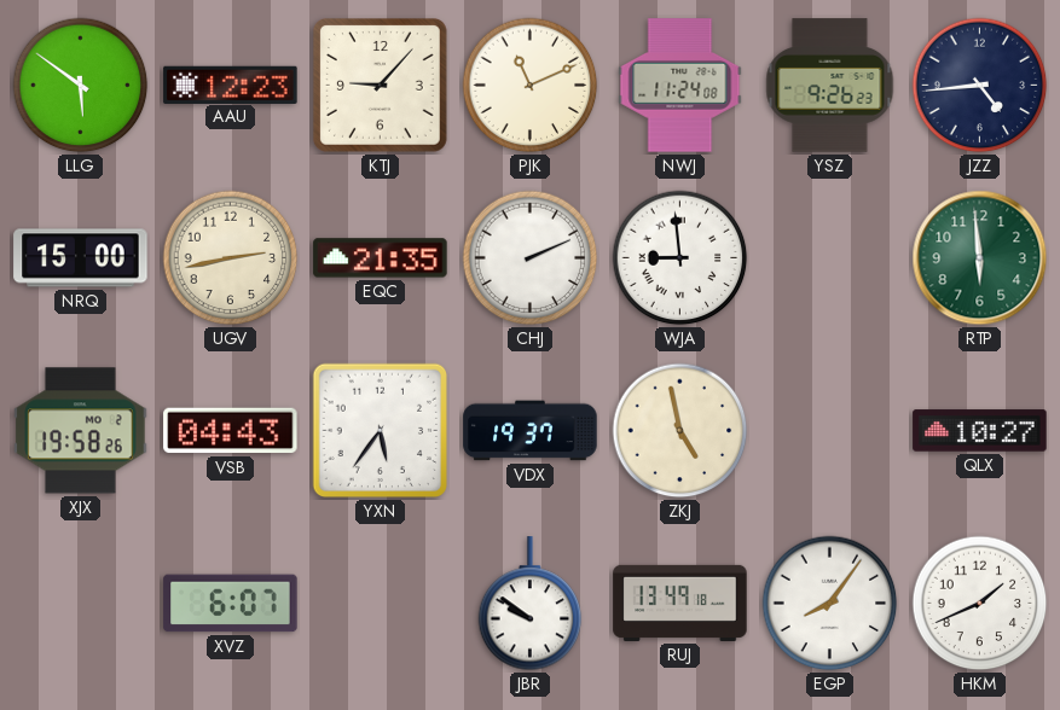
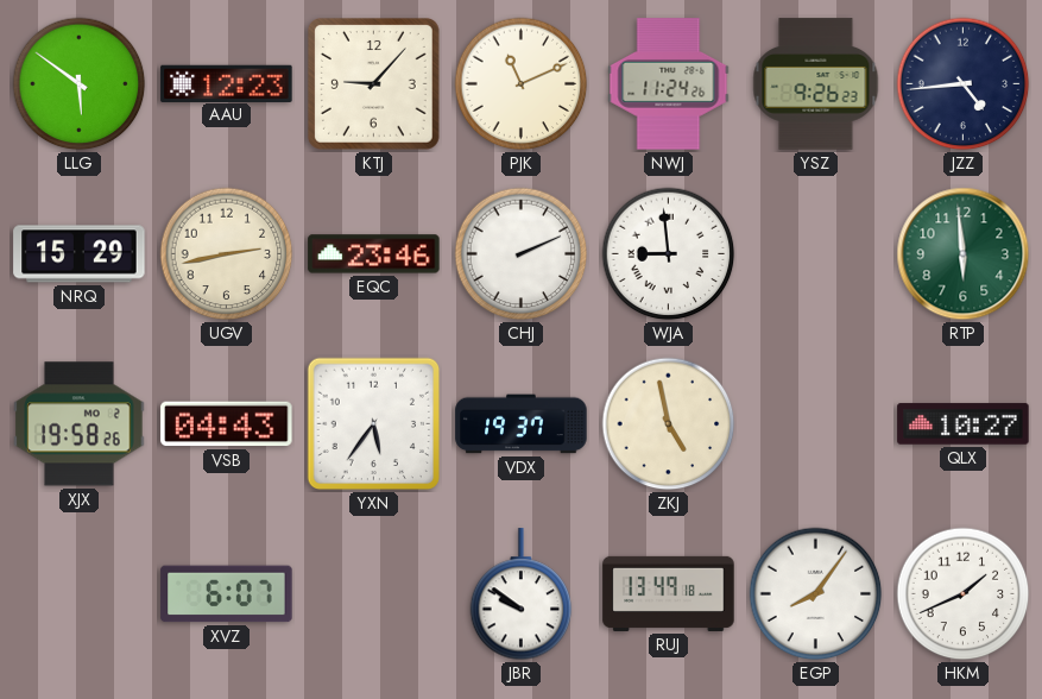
NWJ: 11:24:08 -> 11:24:26 (669, 84)
NRQ: 15:00 -> 15:29 (80, 254)
EQC: 21:35 -> 23:46 (374, 254)
